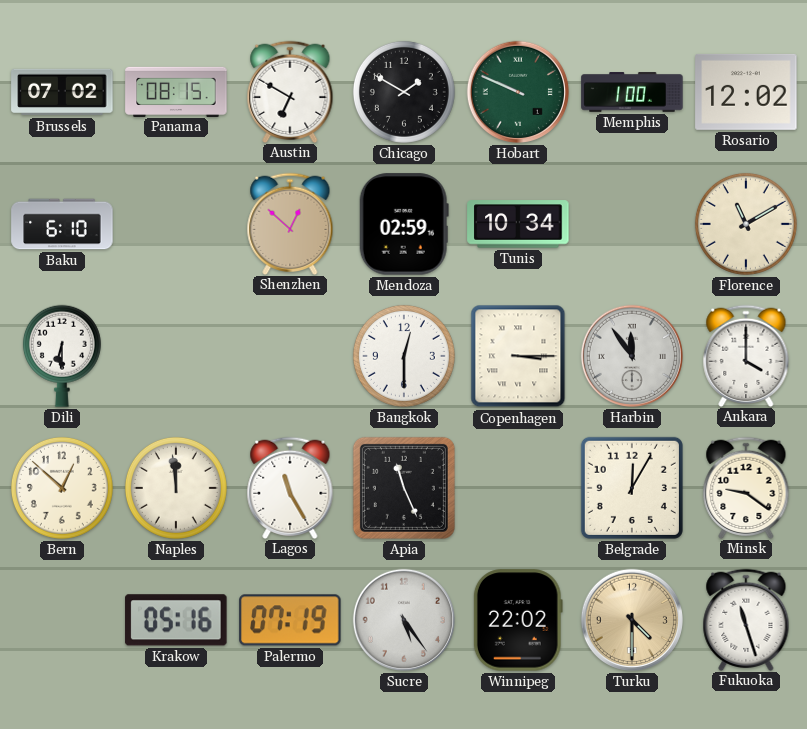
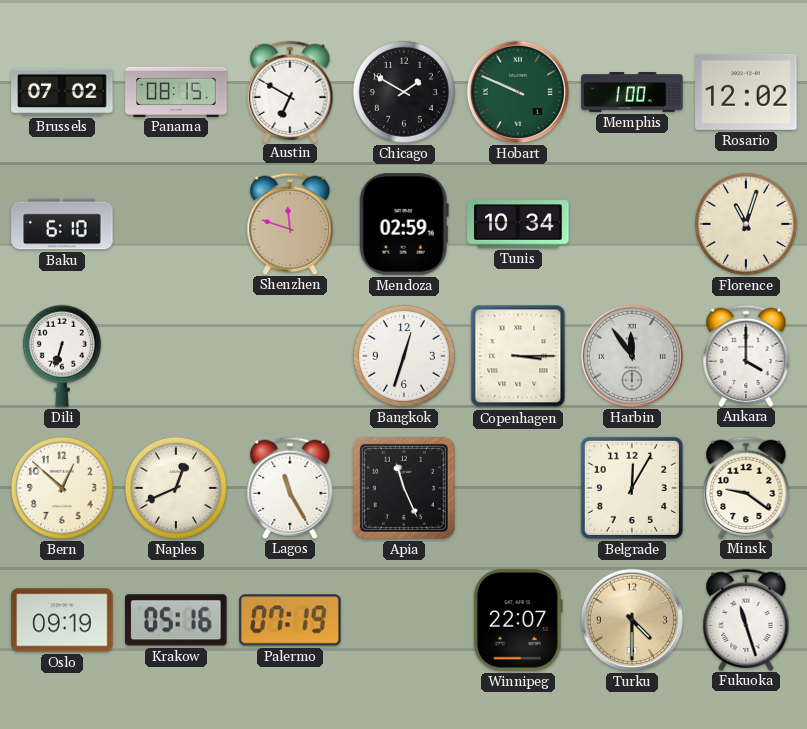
Shenzhen: 12:52 -> 11:48 (290, 223)
Florence: 11:10 -> 11:03 (746, 224)
Dili: 6:30 -> 6:33 (62, 356)
Bangkok: 12:30 -> 12:33 (404, 356)
Naples: 11:59 -> 12:41 (176, 488)
Oslo: none -> 09:19 (62, 620)
Sucre: 5:24 -> none (404, 620)
Winnipeg: 22:02 -> 22:07 (518, 620)
